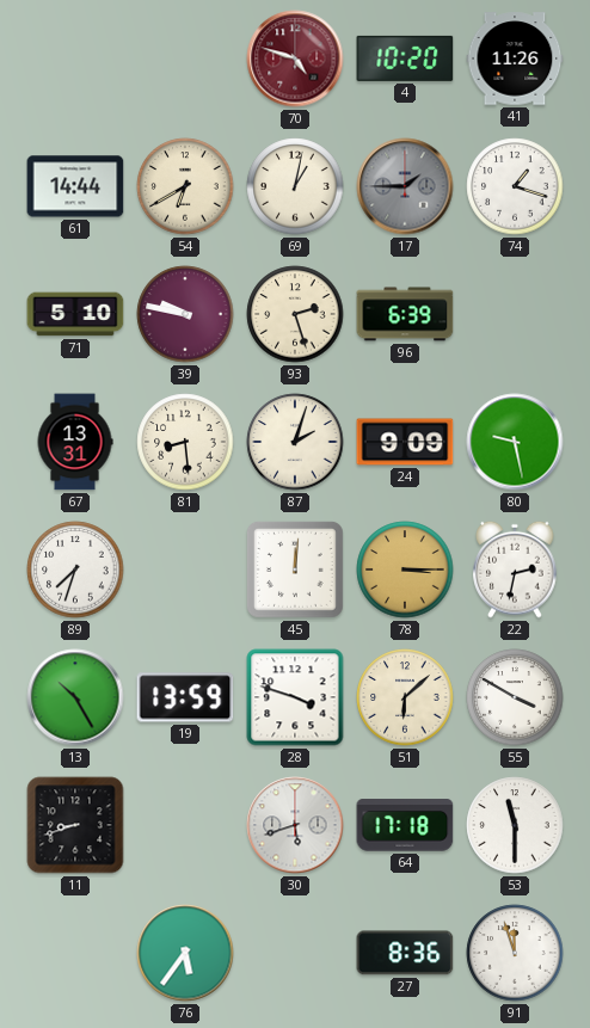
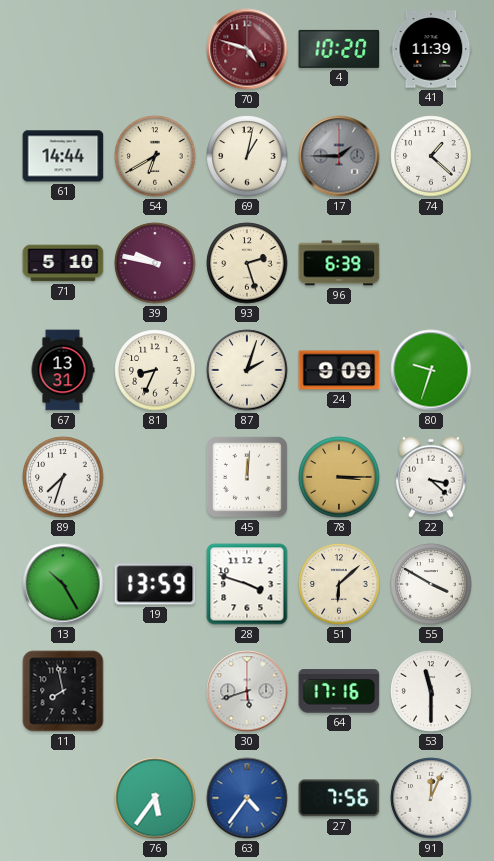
41: 11:26 -> 11:39 (431, 49)
74: 1:18 -> 1:22 (431, 156)
81: 8:29 -> 8:34 (155, 370)
80: 9:28 -> 9:33 (431, 370)
22: 2:32 -> 3:22 (431, 477)
11: 8:42 -> 7:58 (63, 691)
64: 17:18 -> 17:16 (339, 691)
63: none -> 4:36 (247, 798)
27: 8:36 -> 7:56 (339, 798)
91: 11:57 -> 12:04 (431, 798)
